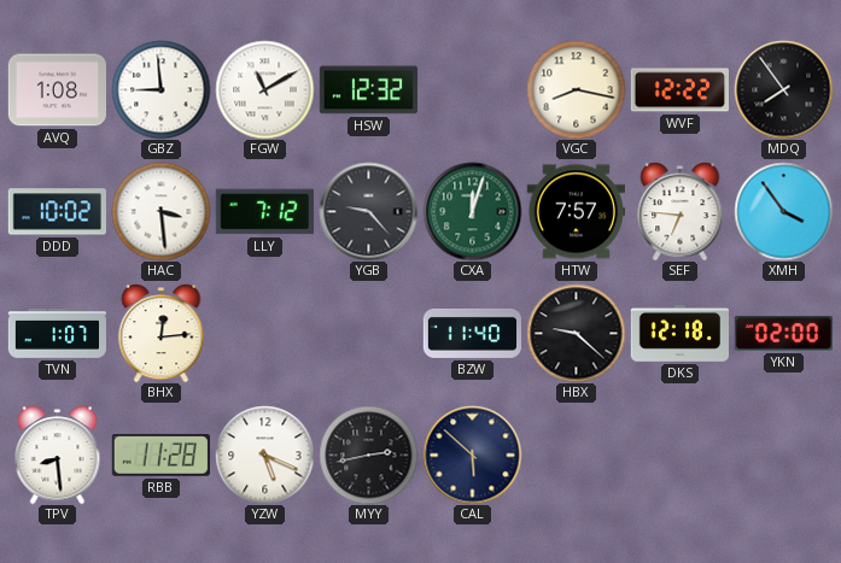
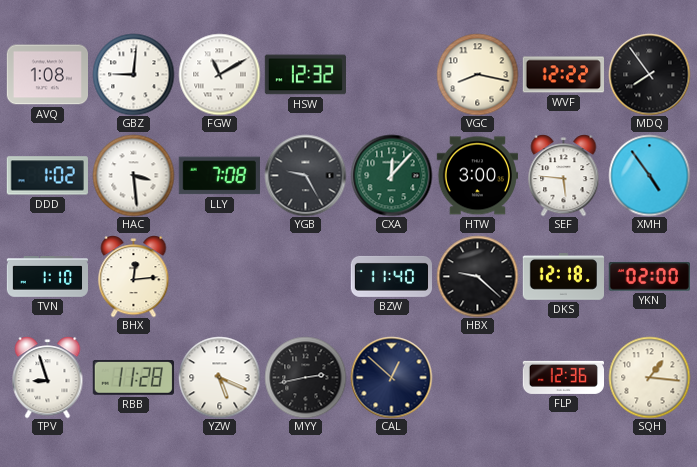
GBZ: 8:59 -> 9:01 (133, 74)
DDD: 10:02 -> 1:02 (47, 176)
LLY: 7:12 -> 7:08 (219, 176)
YGB: 9:23 -> 9:25 (305, 175)
CXA: 12:03 -> 12:07 (391, 175)
HTW: 7:57 -> 3:00 (477, 176)
SEF: 6:46 -> 5:46 (564, 175)
XMH: 3:54 -> 4:54 (649, 175)
TVN: 1:07 -> 1:10 (47, 277)
TPV: 8:29 -> 8:57 (48, 377)
CAL: 5:52 -> 12:52 (391, 377)
FLP: none -> 12:36 (563, 377)
SQH: none -> 1:16 (649, 377)
